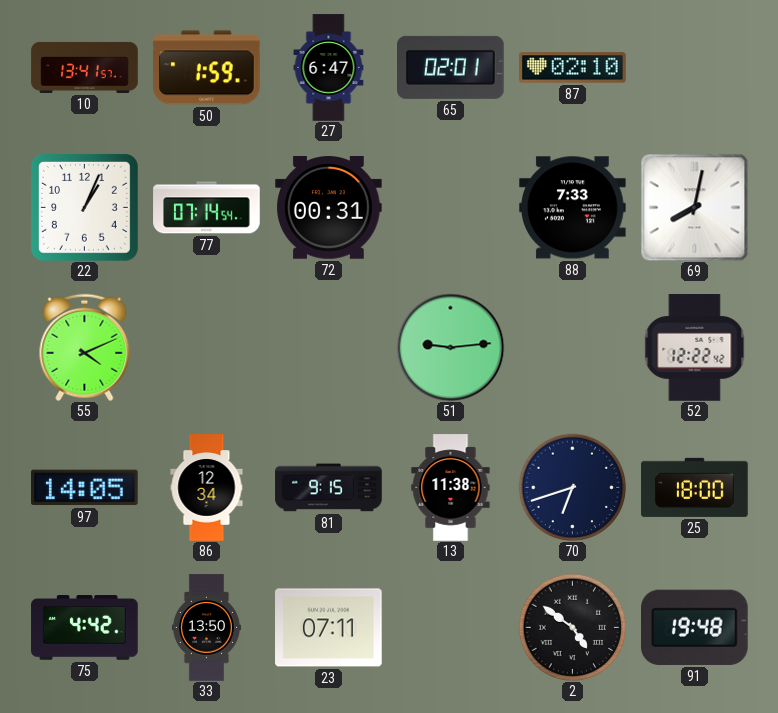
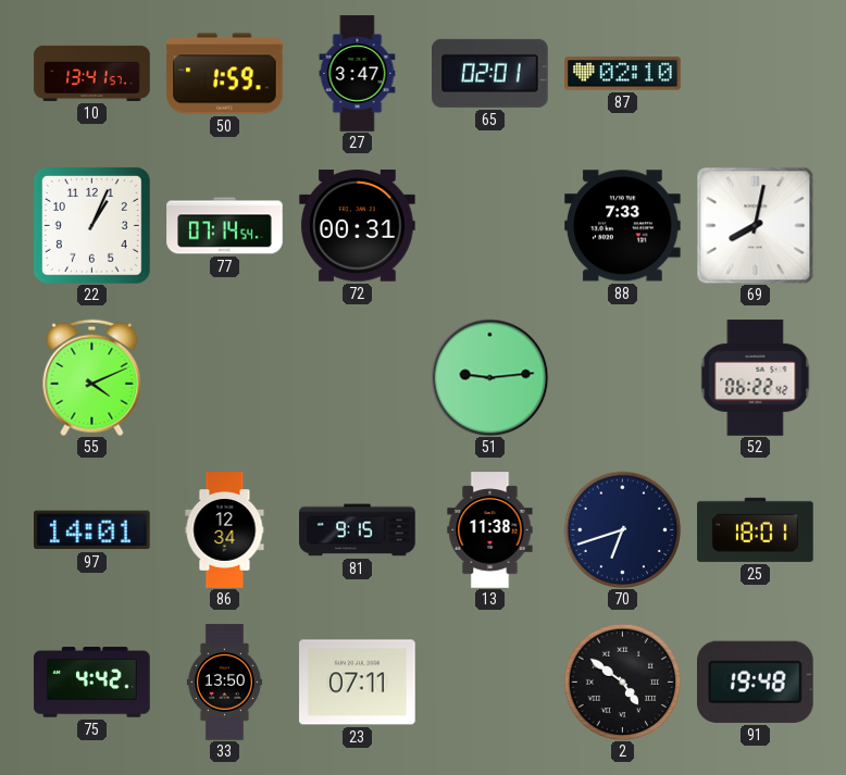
27: 6:47 -> 3:47 (358, 74)
52: 12:22 -> 06:22 (756, 378)
97: 14:05 -> 14:01 (92, 530)
25: 18:00 -> 18:01 (756, 529)
